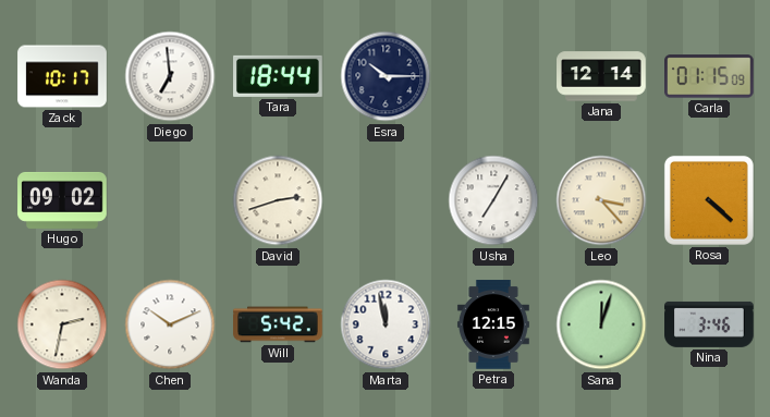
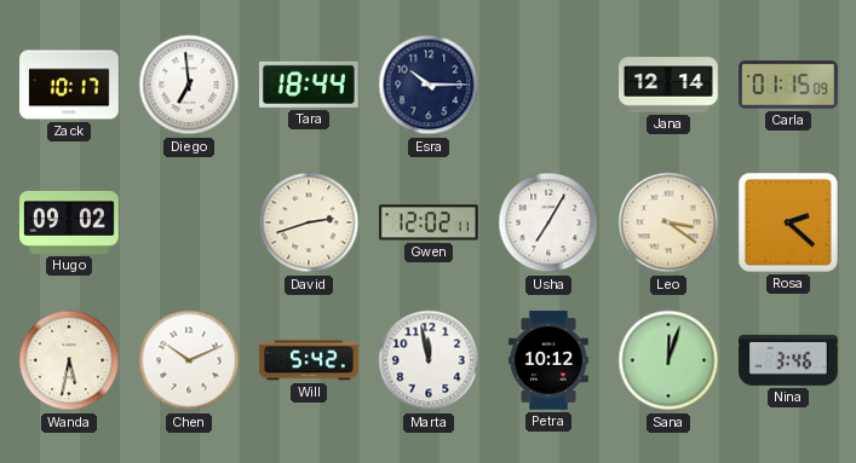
Gwen: none -> 12:02 (430, 222)
Leo: 3:23 -> 3:21 (668, 222)
Rosa: 4:22 -> 2:22 (788, 222)
Wanda: 2:32 -> 5:32 (69, 360)
Petra: 12:15 -> 10:12 (548, 360)
